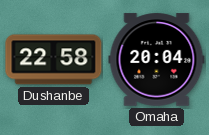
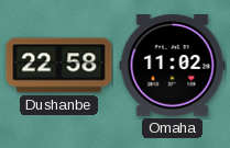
Omaha: 20:04 -> 11:02 (173, 66)
